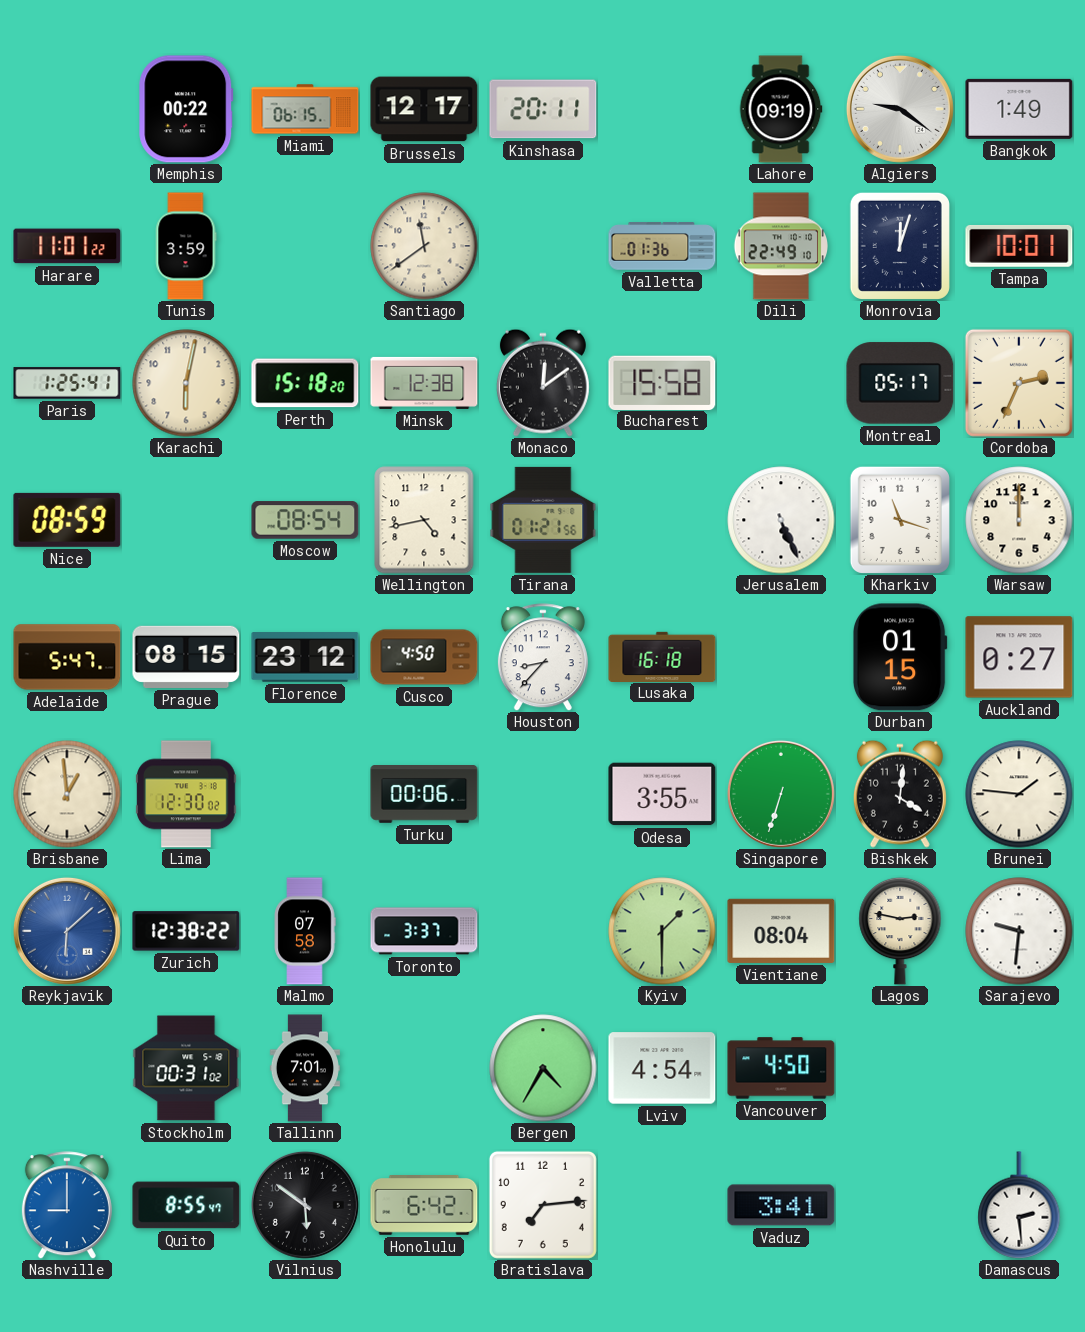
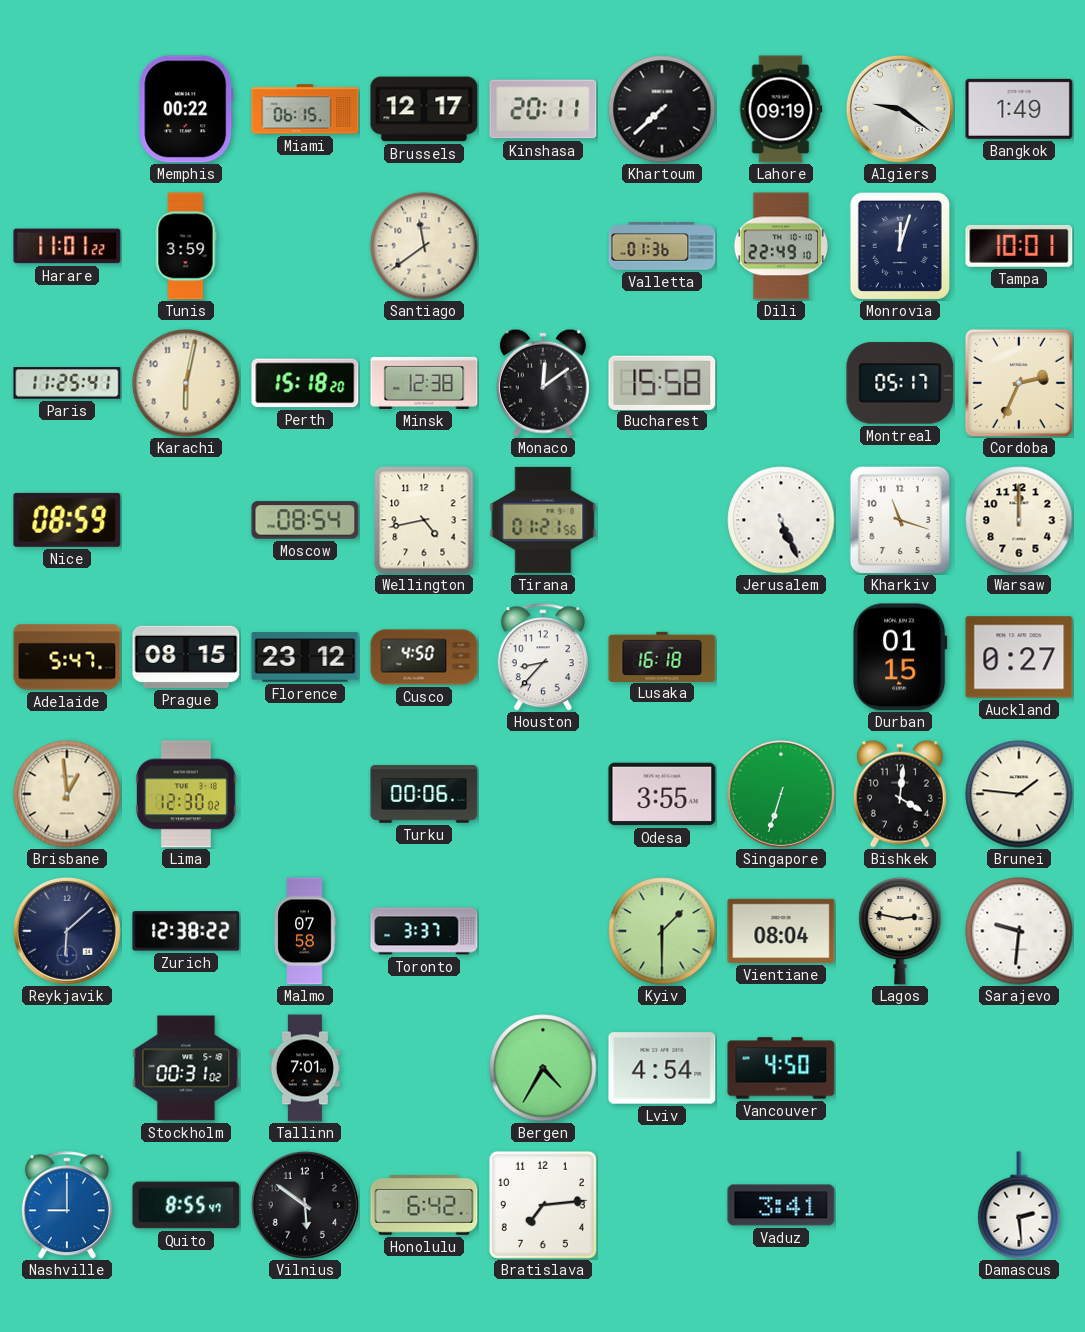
Khartoum: none -> 7:38 (662, 109)
Paris: 1:25 -> 11:25 (67, 383)
Reykjavik dial: blue -> navy (67, 931)
